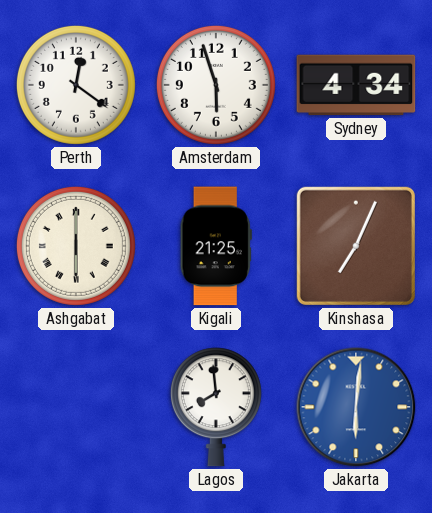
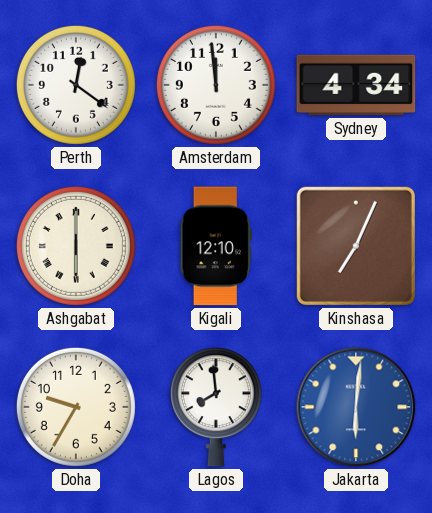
Amsterdam: 5:57 -> 11:59 (216, 85)
Kigali: 21:25 -> 12:10 (216, 246)
Doha: none -> 9:35 (76, 407)
